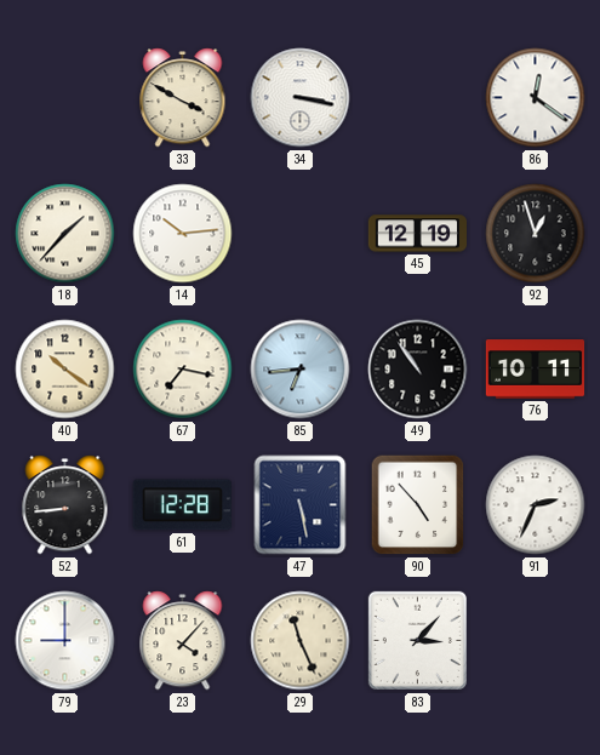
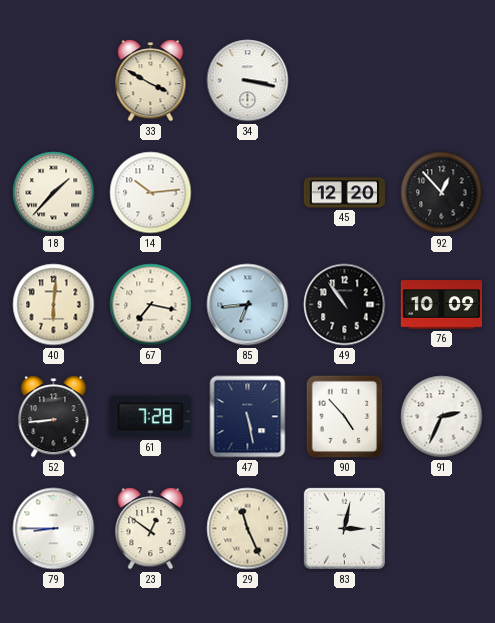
86: 12:21 -> none (536, 98)
45: 12:19 -> 12:20 (345, 193)
92: 12:57 -> 12:53 (442, 193)
40: 10:21 -> 6:01 (54, 305)
76: 10:11 -> 10:09 (442, 305)
61: 12:28 -> 7:28 (150, 417)
79: 9:00 -> 8:45 (54, 529)
23: 4:07 -> 12:51 (151, 529)
83: 3:07 -> 3:02 (344, 528)
